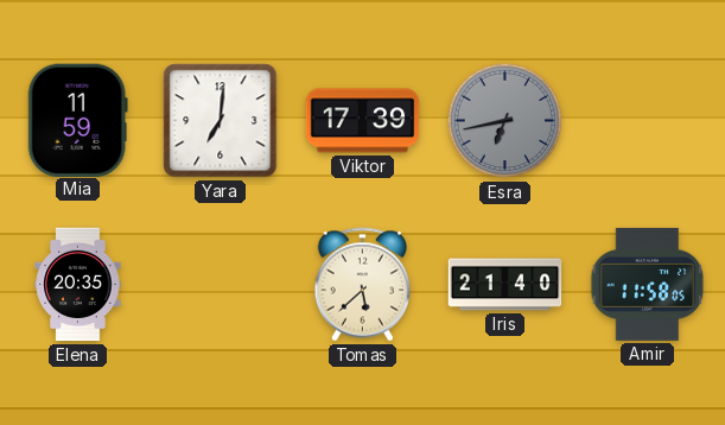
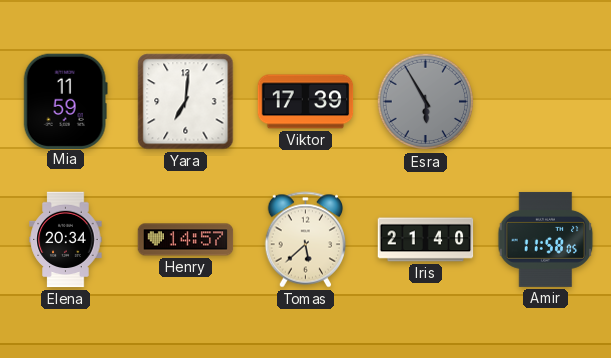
Esra: 6:43 -> 5:55 (426, 102)
Elena: 20:35 -> 20:34 (66, 240)
Henry: none -> 14:57 (186, 240)
